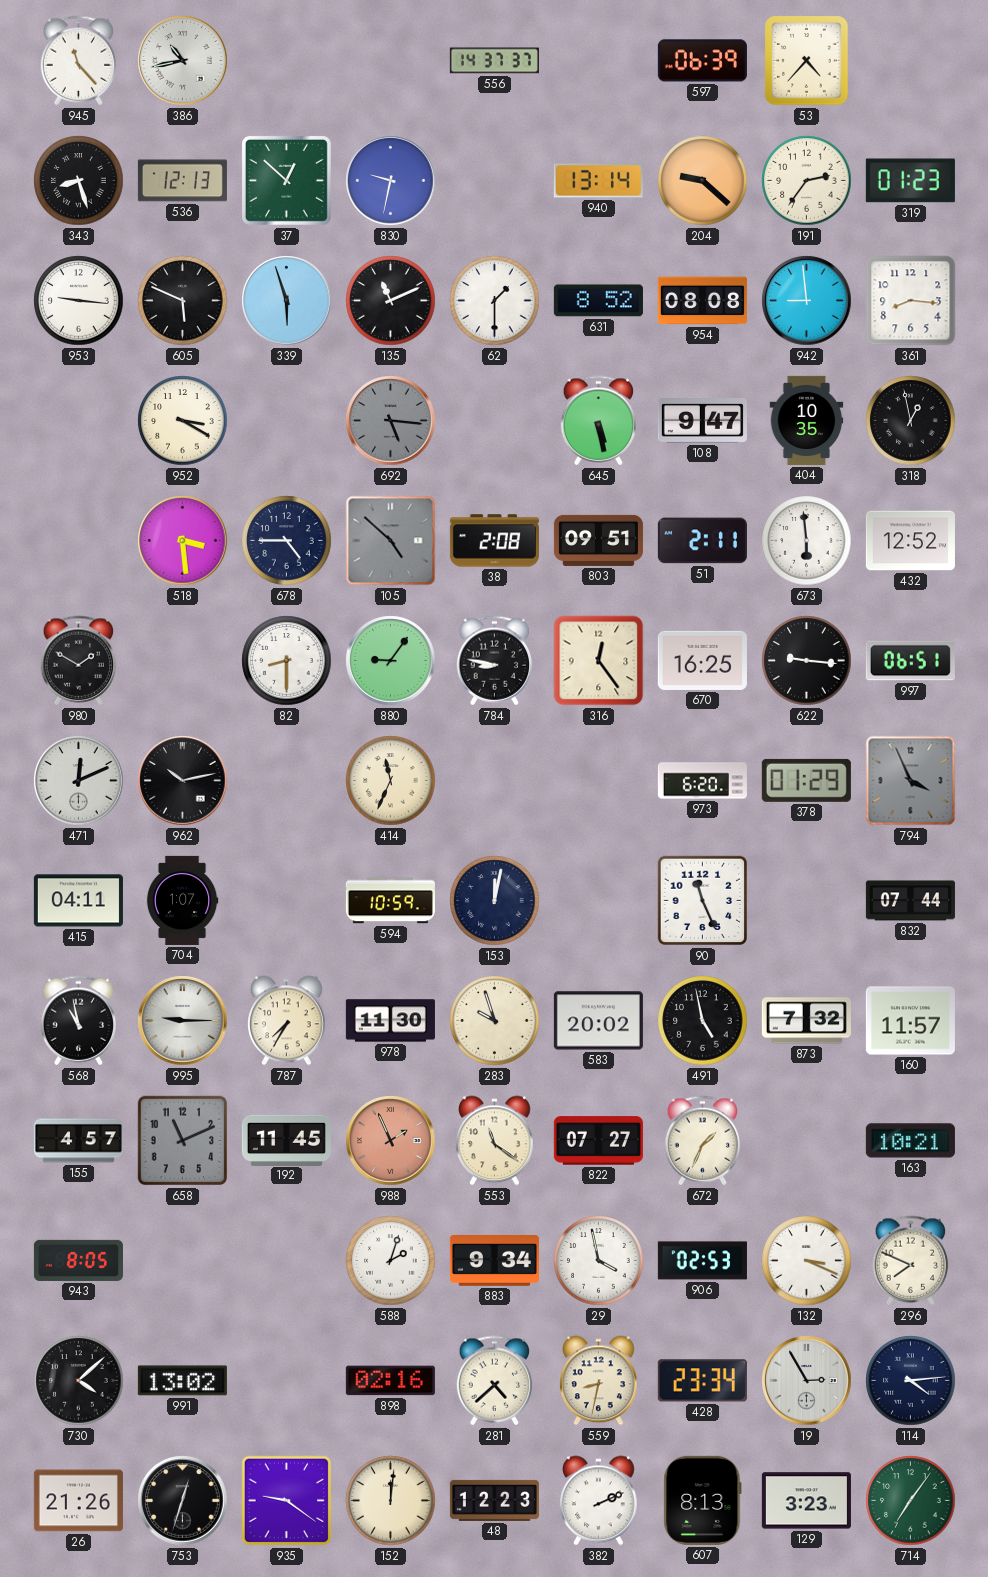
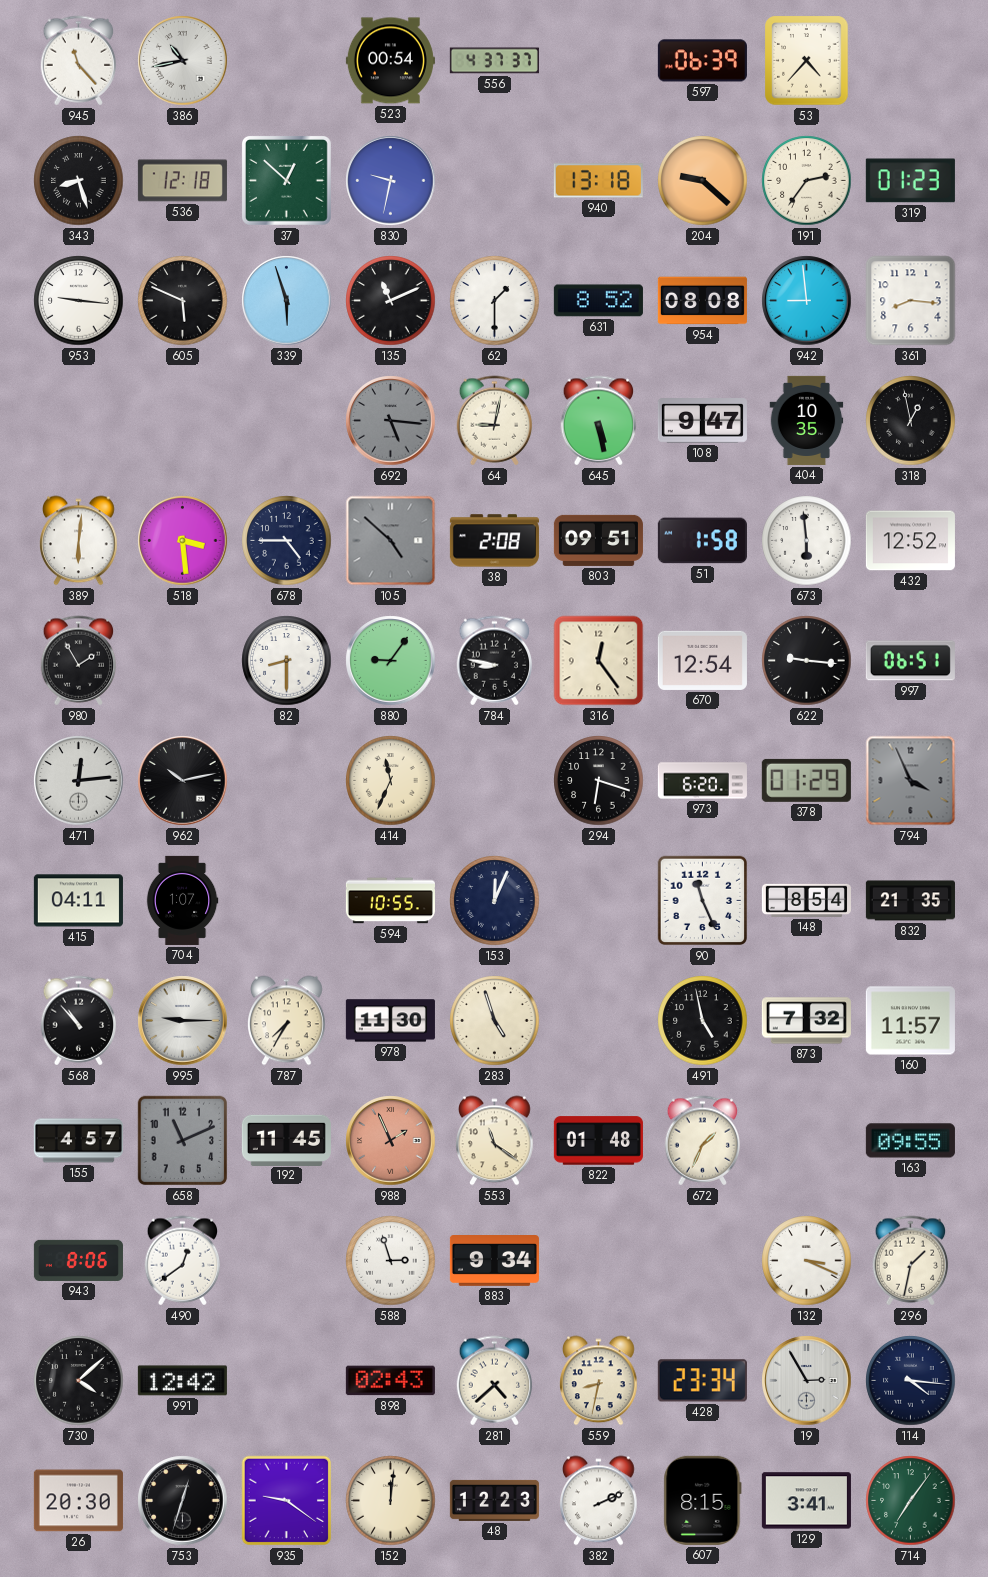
523: none -> 00:54 (390, 61)
556: 14:37 -> 4:37 (494, 61)
536: 12:13 -> 12:18 (182, 181)
940: 13:14 -> 13:18 (598, 181)
952: 3:20 -> none (183, 421)
64: none -> 9:02 (495, 421)
389: none -> 6:01 (79, 541)
51: 2:11 -> 1:58 (702, 541)
980: 1:50 -> 1:55 (79, 661)
670: 16:25 -> 12:54 (702, 660)
471: 12:11 -> 12:14 (79, 781)
294: none -> 6:18 (599, 781)
594: 10:59 -> 10:55 (390, 901)
153: 12:02 -> 12:04 (495, 901)
148: none -> 8:54 (806, 900)
832: 07:44 -> 21:35 (910, 901)
568: 10:58 -> 10:53 (79, 1021)
283: 9:57 -> 4:57 (495, 1021)
583: 20:02 -> none (598, 1021)
822: 07:27 -> 01:48 (598, 1141)
163: 10:21 -> 09:55 (910, 1141)
943: 8:05 -> 8:06 (78, 1260)
490: none -> 12:39 (183, 1261)
588: 2:03 -> 2:57 (391, 1261)
29: 3:58 -> none (599, 1261)
906: 02:53 -> none (702, 1261)
296: 7:49 -> 1:32 (911, 1261)
991: 13:02 -> 12:42 (182, 1381)
898: 02:16 -> 02:43 (390, 1381)
114: 4:14 -> 4:16 (911, 1381)
26: 21:26 -> 20:30 (78, 1501)
607: 8:13 -> 8:15 (703, 1500)
129: 3:23 -> 3:41 (806, 1501)
